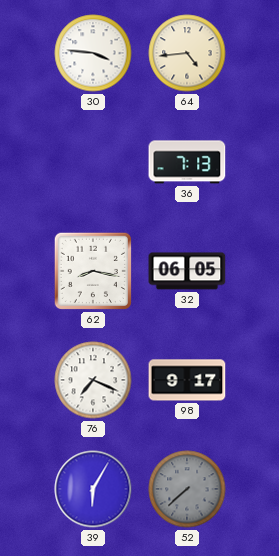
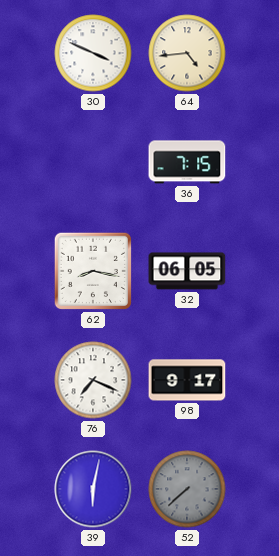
30: 3:46 -> 3:49 (93, 53)
36: 7:13 -> 7:15 (187, 162)
39: 6:05 -> 6:02 (93, 489)
